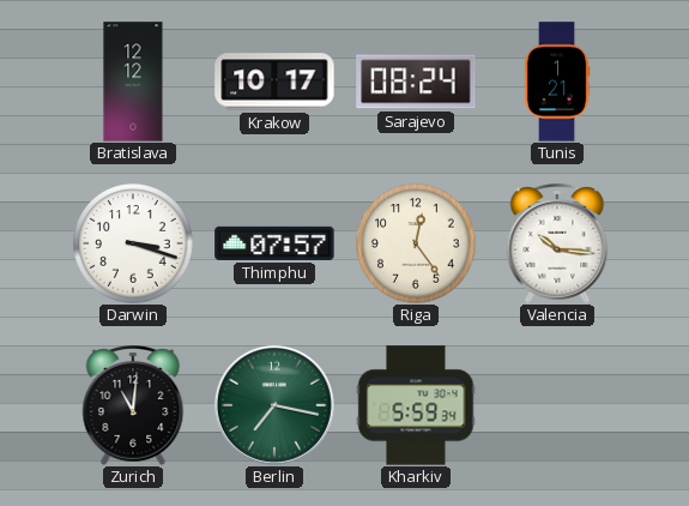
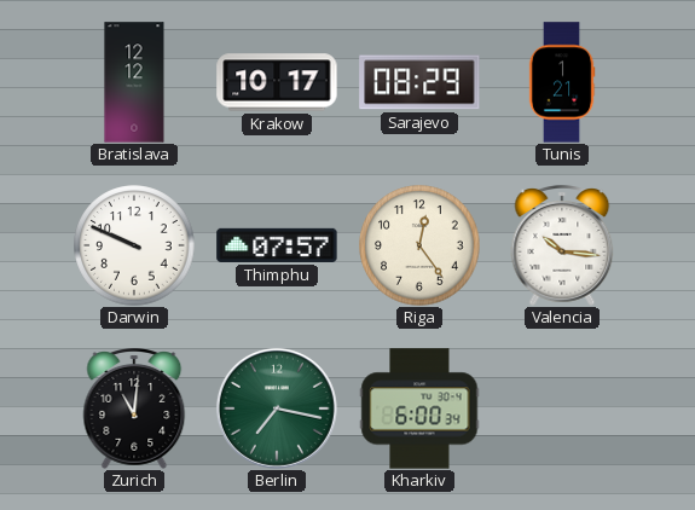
Sarajevo: 08:24 -> 08:29 (419, 82)
Darwin: 3:18 -> 9:49 (134, 245)
Kharkiv: 5:59 -> 6:00 (419, 408)
